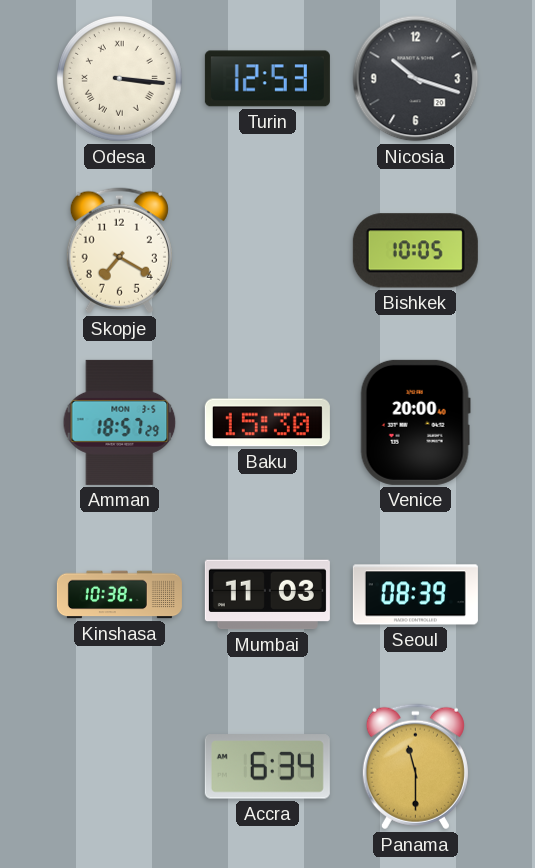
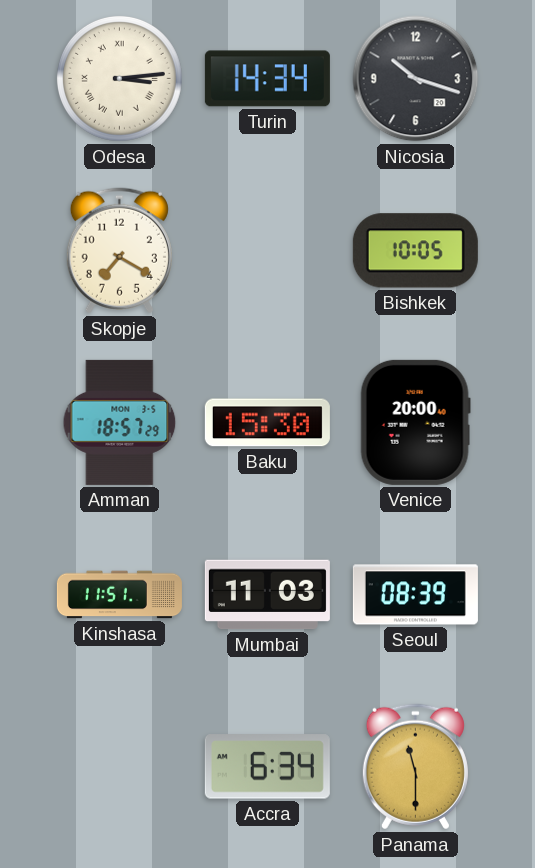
Odesa: 3:16 -> 3:14 (119, 78)
Turin: 12:53 -> 14:34 (267, 79)
Kinshasa: 10:38 -> 11:51 (119, 595)
